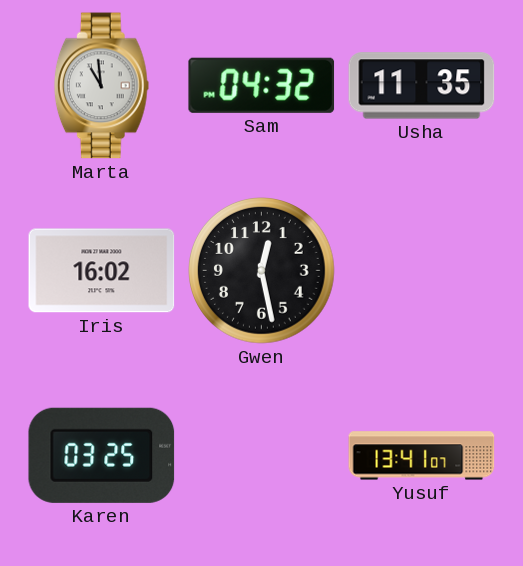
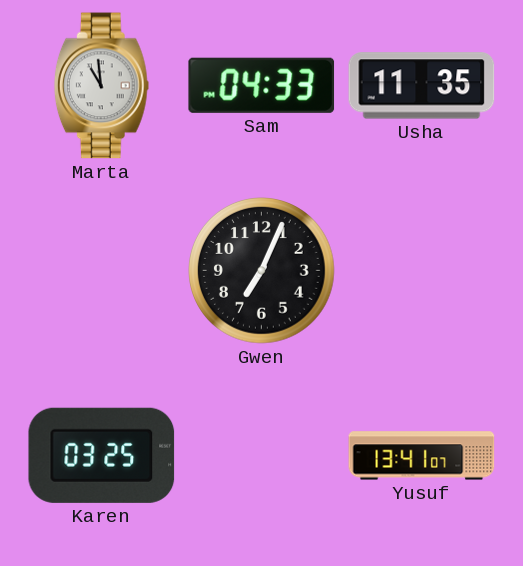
Sam: 04:32 -> 04:33 (262, 85)
Iris: 16:02 -> none (102, 271)
Gwen: 12:28 -> 7:04 (262, 271)
